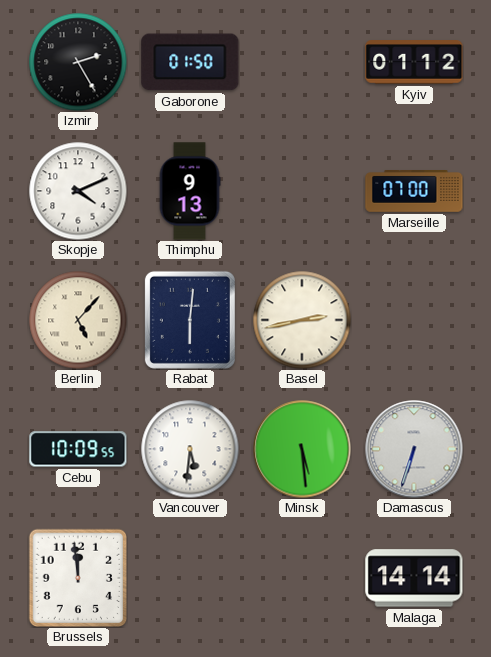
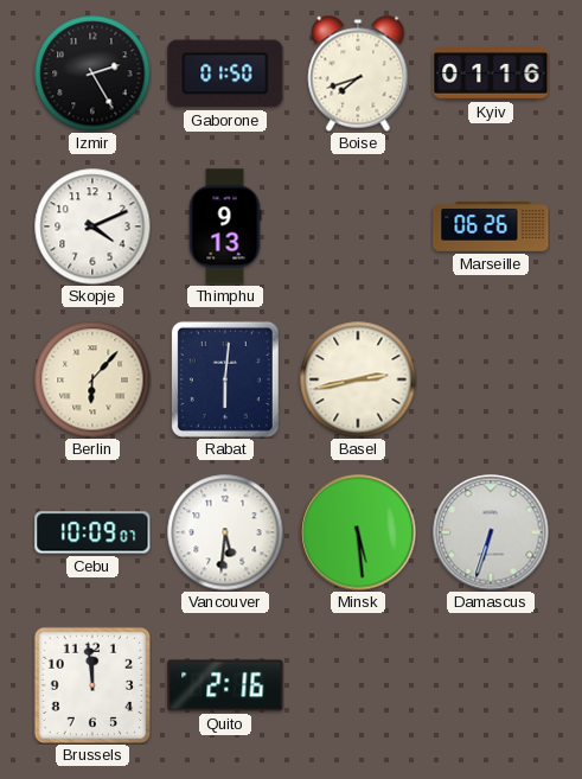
Boise: none -> 7:42 (358, 74)
Kyiv: 01:12 -> 01:16 (491, 74)
Marseille: 07:00 -> 06:26 (491, 228)
Berlin: 5:07 -> 6:07 (92, 379)
Cebu: 10:09:55 -> 10:09:07 (92, 532)
Quito: none -> 2:16 (225, 685)
Malaga: 14:14 -> none (414, 578)
